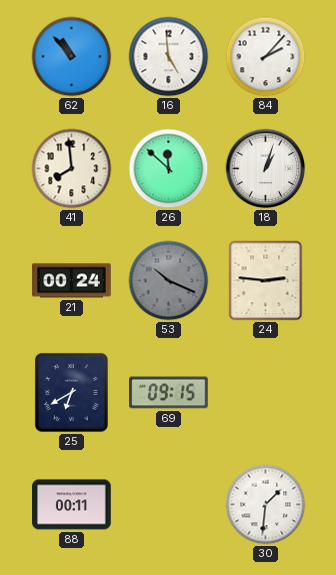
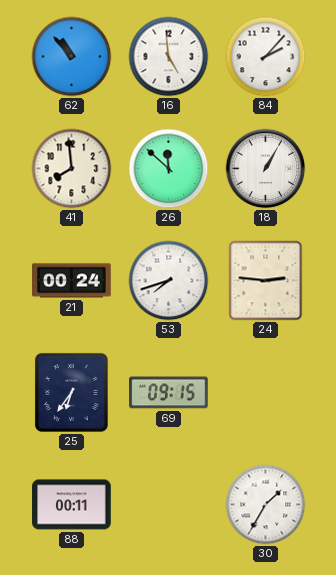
18: 1:03 -> 1:05 (266, 169)
53: 10:19 -> 7:42 (169, 281)
53 dial: grey -> white (169, 281)
25: 6:40 -> 6:36 (71, 392)
30: 1:31 -> 1:35 (266, 505)
